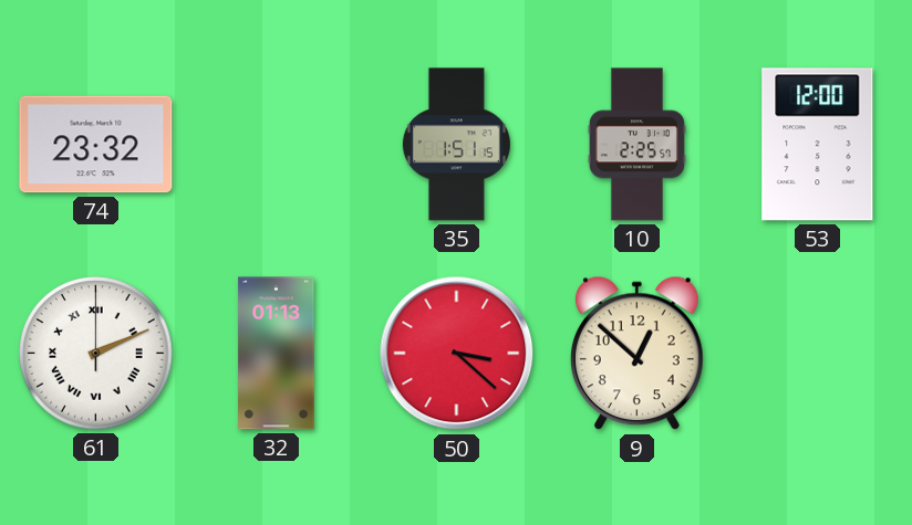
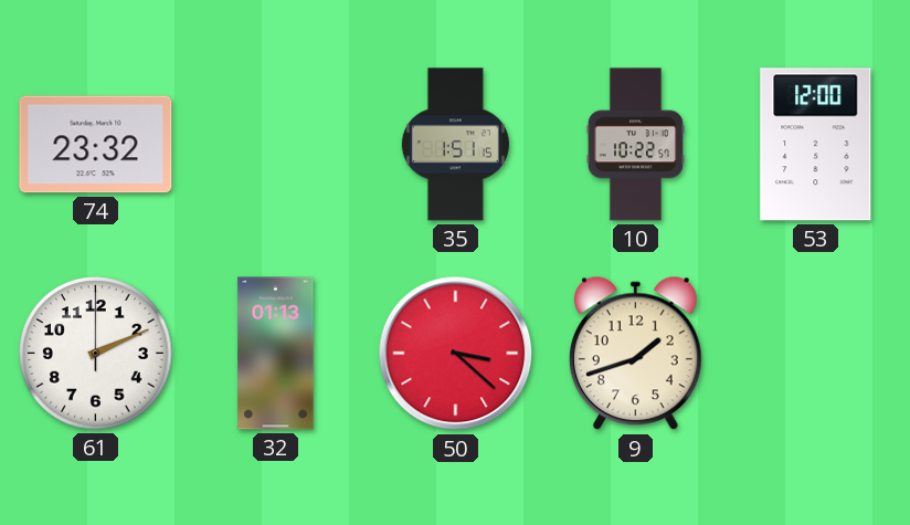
10: 2:25 -> 10:22 (635, 145)
61 numerals: Roman -> Arabic (96, 354)
9: 12:52 -> 1:42 (635, 354)
